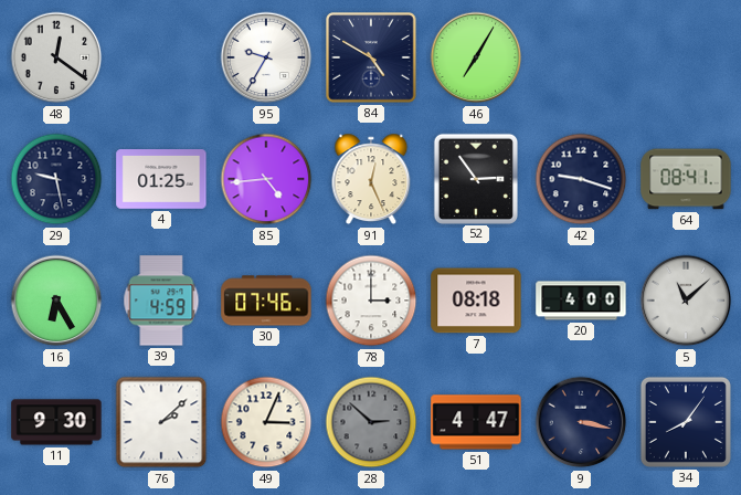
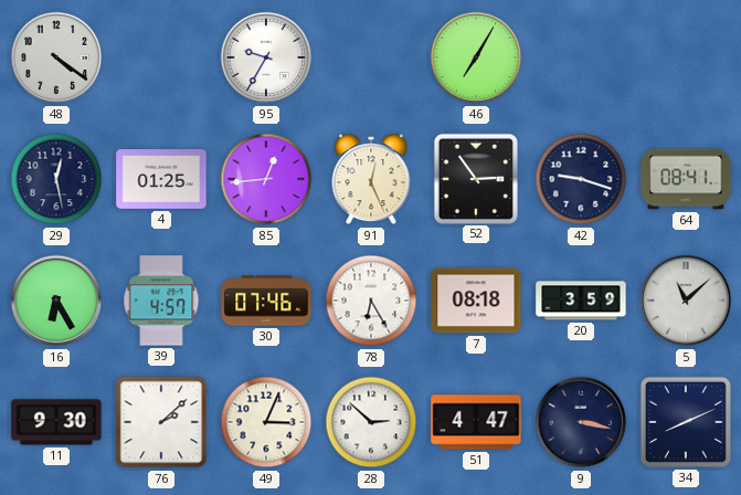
48: 12:21 -> 4:21 (56, 57)
84: 4:50 -> none (371, 57)
29: 9:28 -> 12:28 (56, 179)
85: 4:44 -> 12:44 (266, 179)
39: 4:59 -> 4:57 (161, 301)
78: 3:00 -> 6:25 (371, 301)
20: 4:00 -> 3:59 (581, 301)
28 dial: grey -> white (371, 422)
34: 8:06 -> 8:11 (686, 422)
